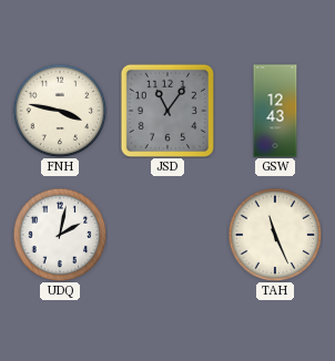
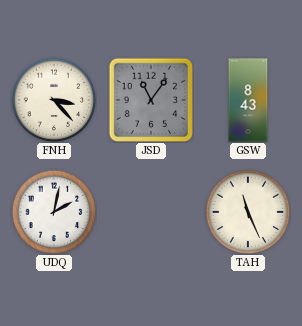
FNH: 3:47 -> 3:23 (54, 100)
GSW: 12:43 -> 8:43 (248, 100)
